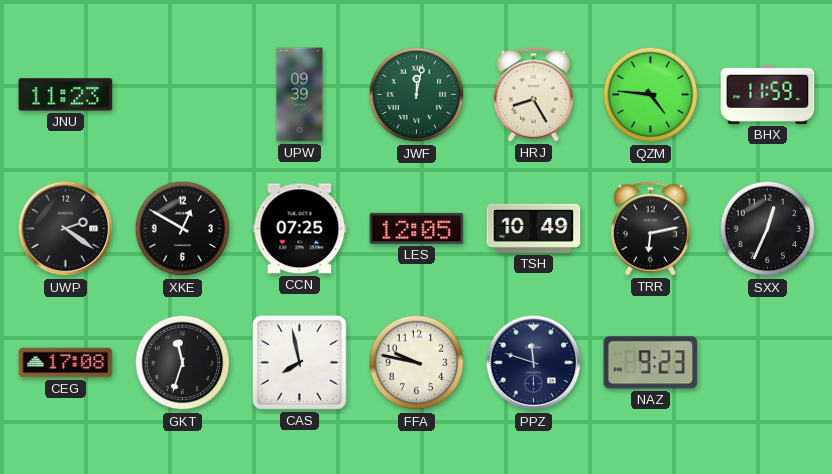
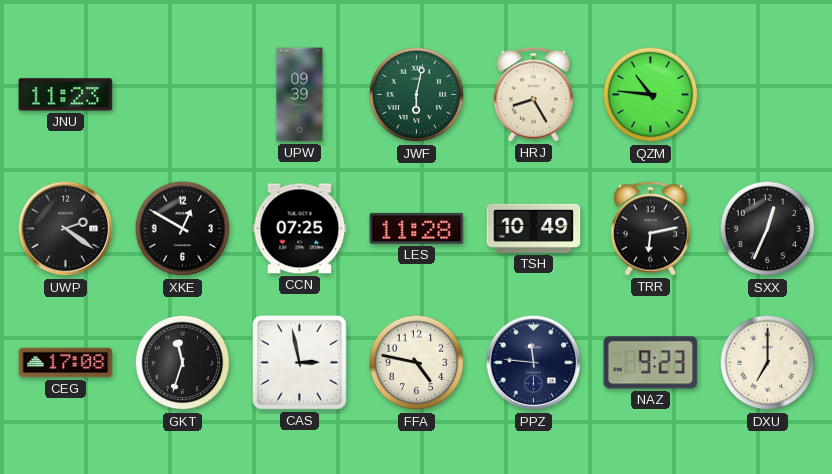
JWF: 12:02 -> 6:02 (417, 95)
QZM: 4:46 -> 10:46 (651, 95)
BHX: 11:59 -> none (768, 94)
LES: 12:05 -> 11:28 (417, 228)
CAS: 7:58 -> 2:58 (299, 362)
FFA: 9:47 -> 4:47 (417, 363)
PPZ: 11:48 -> 11:46 (534, 363)
DXU: none -> 7:00 (768, 363)
